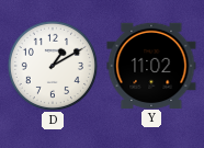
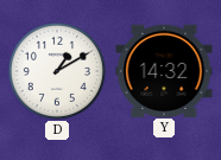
Y: 11:02 -> 14:32 (164, 70)
